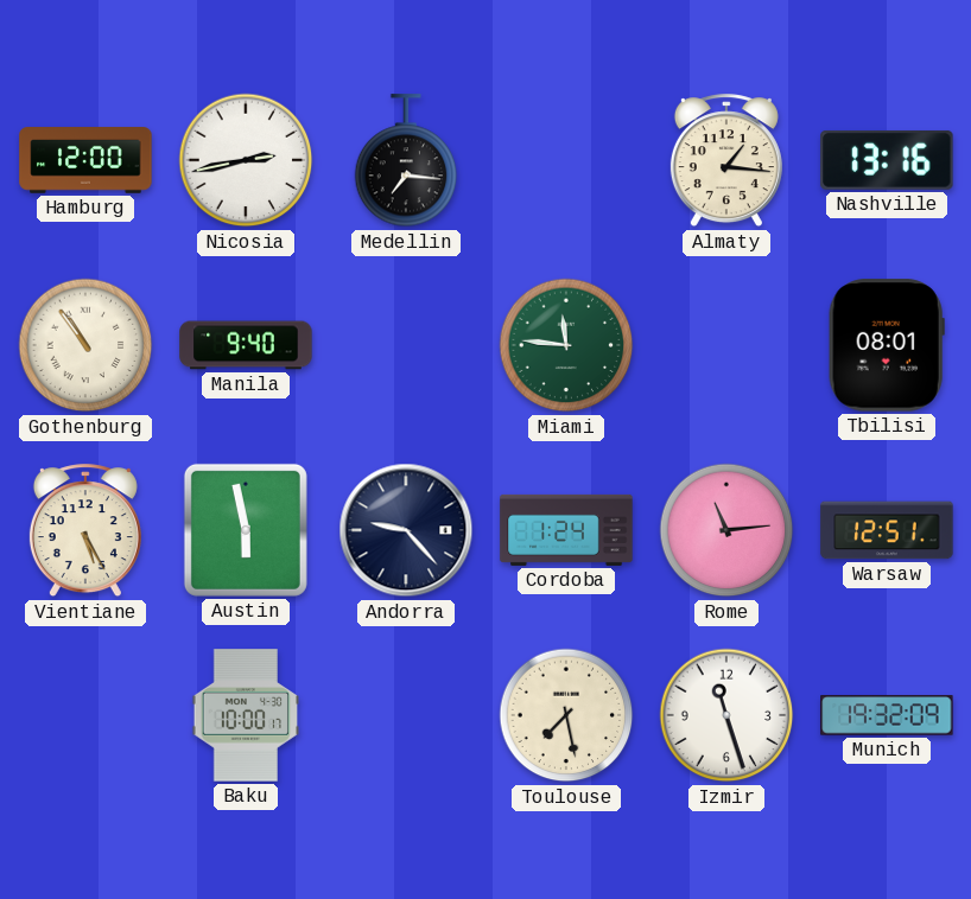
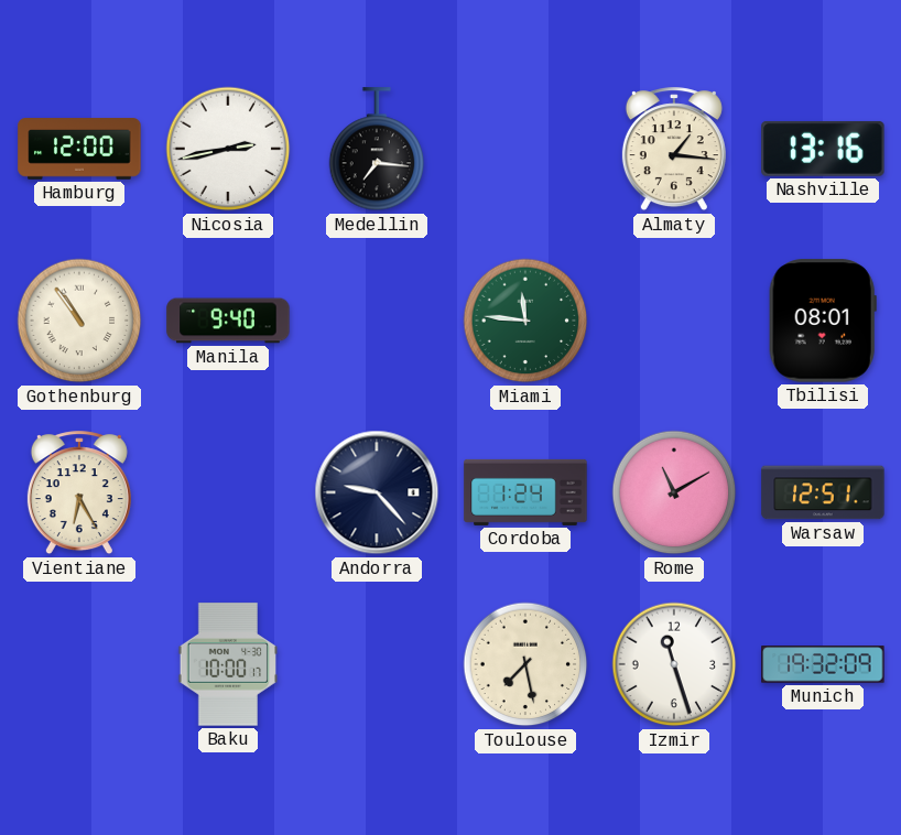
Vientiane: 5:25 -> 6:25 (79, 494)
Austin: 5:58 -> none (246, 530)
Rome: 11:14 -> 11:10 (674, 492)
